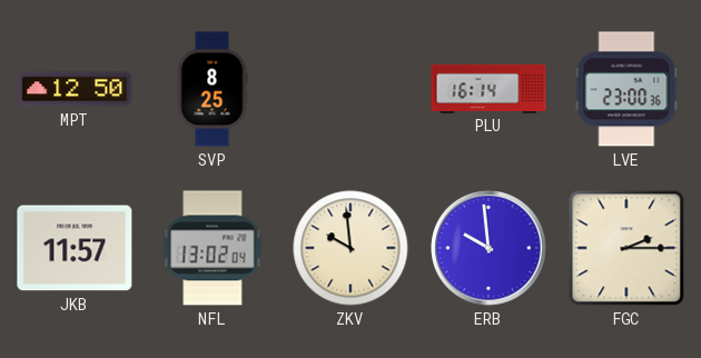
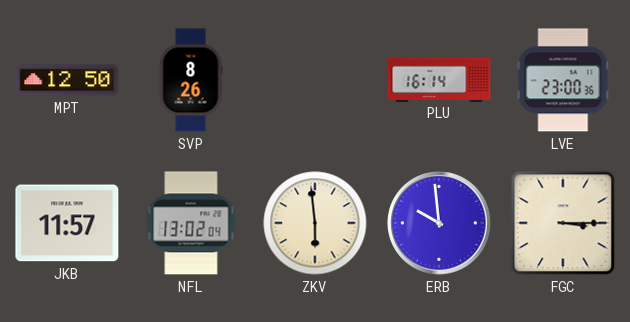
SVP: 8:25 -> 8:26 (191, 80)
ZKV: 9:59 -> 5:59 (315, 223)
FGC: 2:15 -> 3:15 (563, 223)
